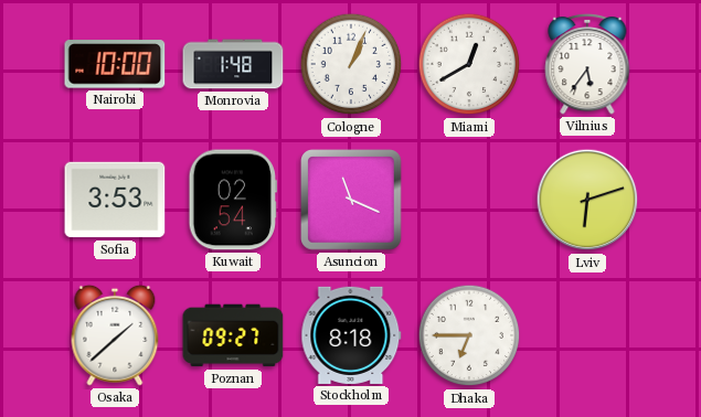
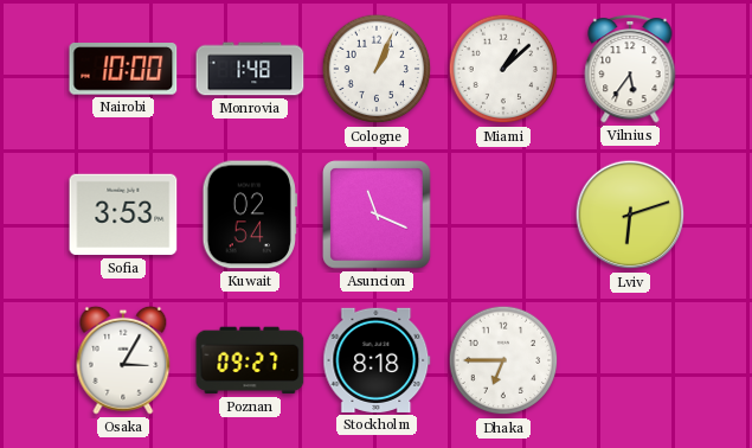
Miami: 12:40 -> 1:08 (503, 69)
Osaka: 1:38 -> 3:05 (123, 360)
